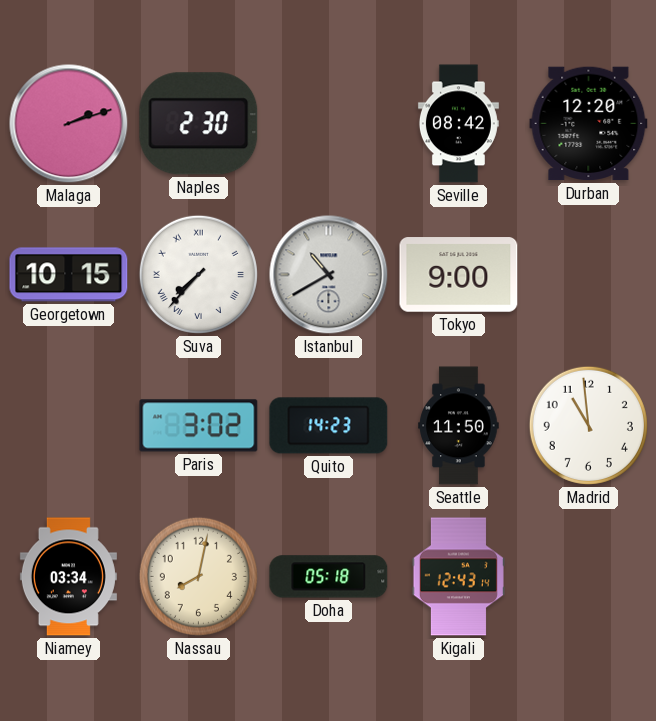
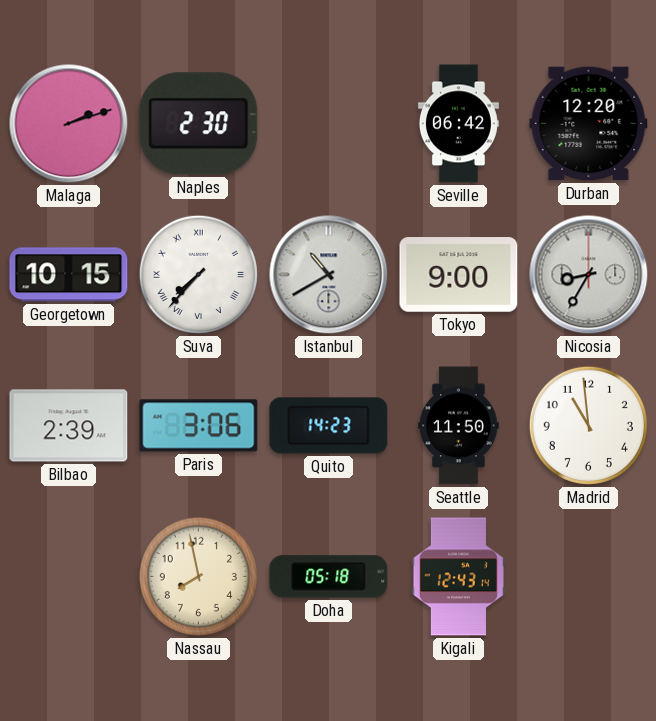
Seville: 08:42 -> 06:42 (458, 124)
Nicosia: none -> 8:35 (589, 275)
Bilbao: none -> 2:39 (69, 426)
Paris: 3:02 -> 3:06 (199, 426)
Niamey: 03:34 -> none (68, 577)
Nassau: 8:02 -> 7:58 (198, 576)
